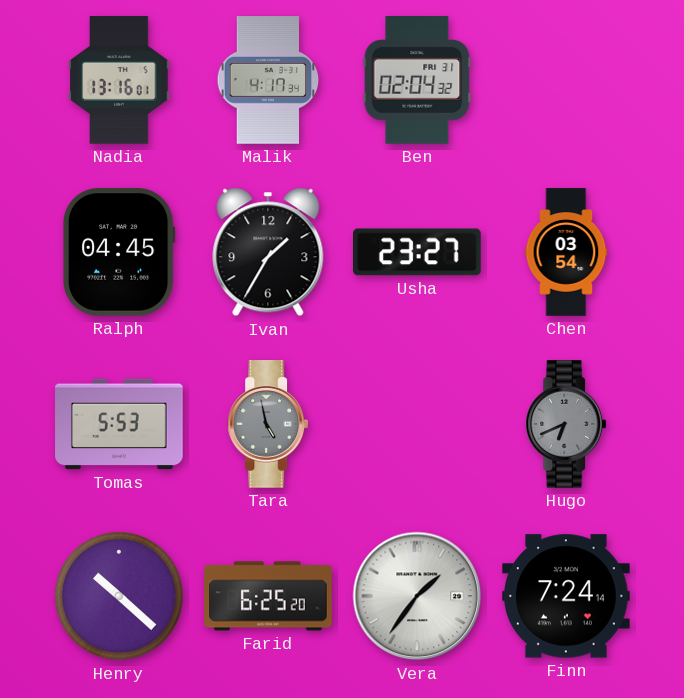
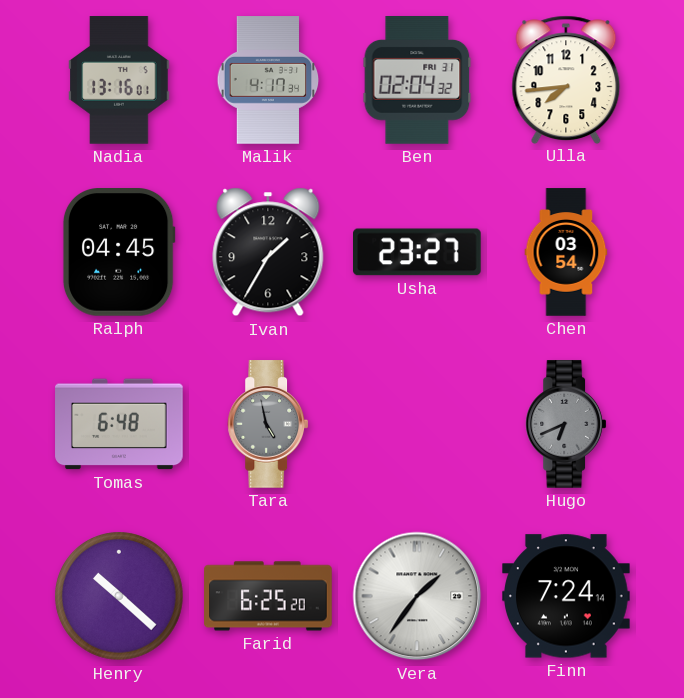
Ulla: none -> 7:44 (566, 79)
Tomas: 5:53 -> 6:48 (119, 424)
